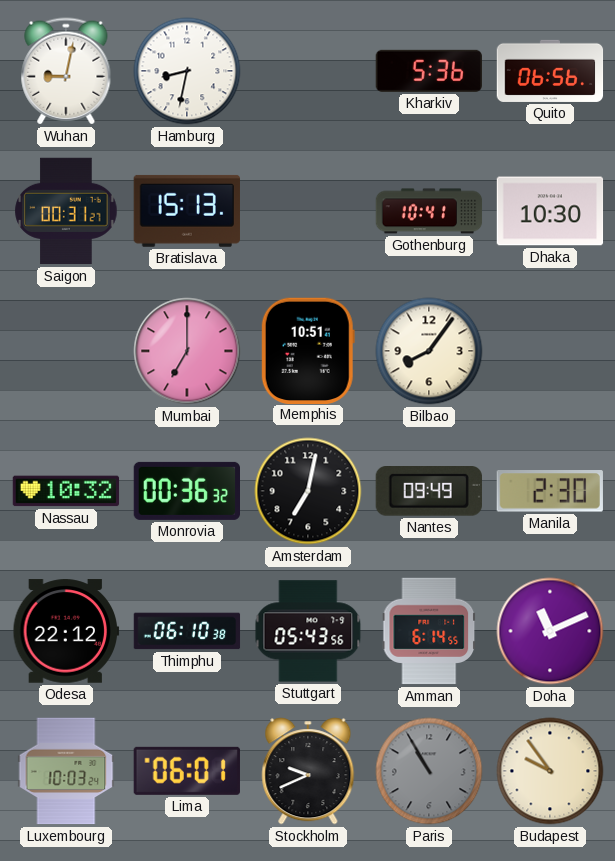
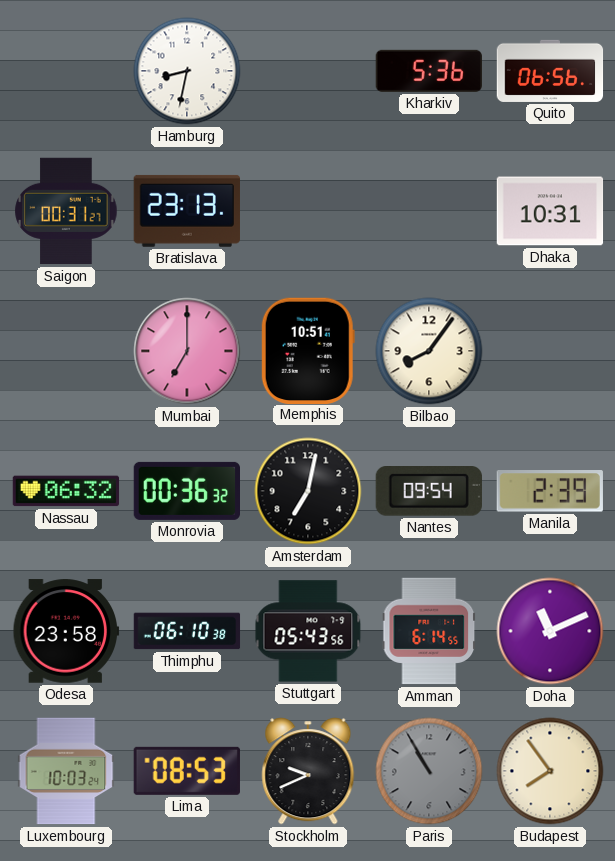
Wuhan: 9:02 -> none (66, 71)
Bratislava: 15:13 -> 23:13 (187, 211)
Gothenburg: 10:41 -> none (429, 211)
Dhaka: 10:30 -> 10:31 (550, 211)
Nassau: 10:32 -> 06:32 (66, 491)
Nantes: 09:49 -> 09:54 (429, 492)
Manila: 2:30 -> 2:39 (550, 491)
Odesa: 22:12 -> 23:58 (66, 631)
Lima: 06:01 -> 08:53 (187, 771)
Budapest: 9:54 -> 7:54 (550, 771)
